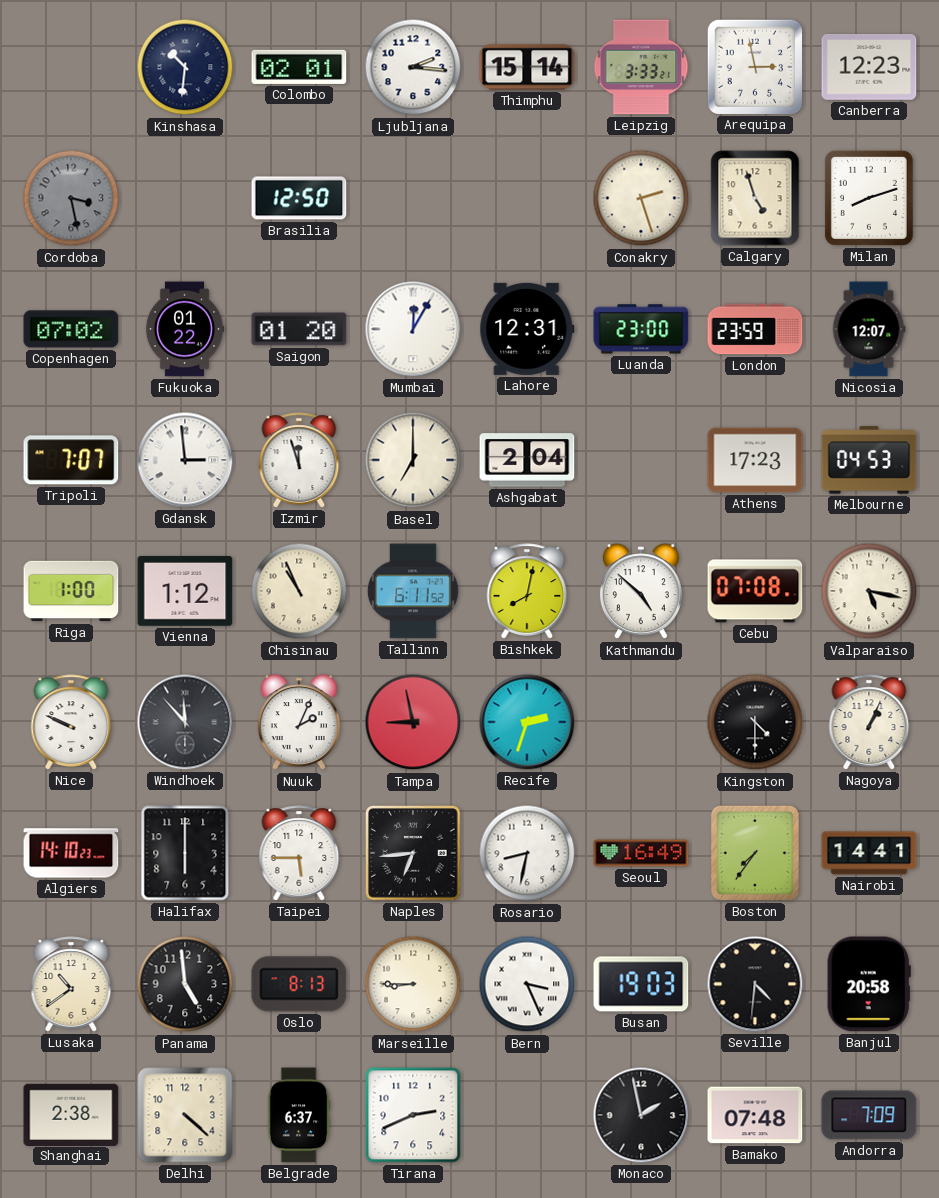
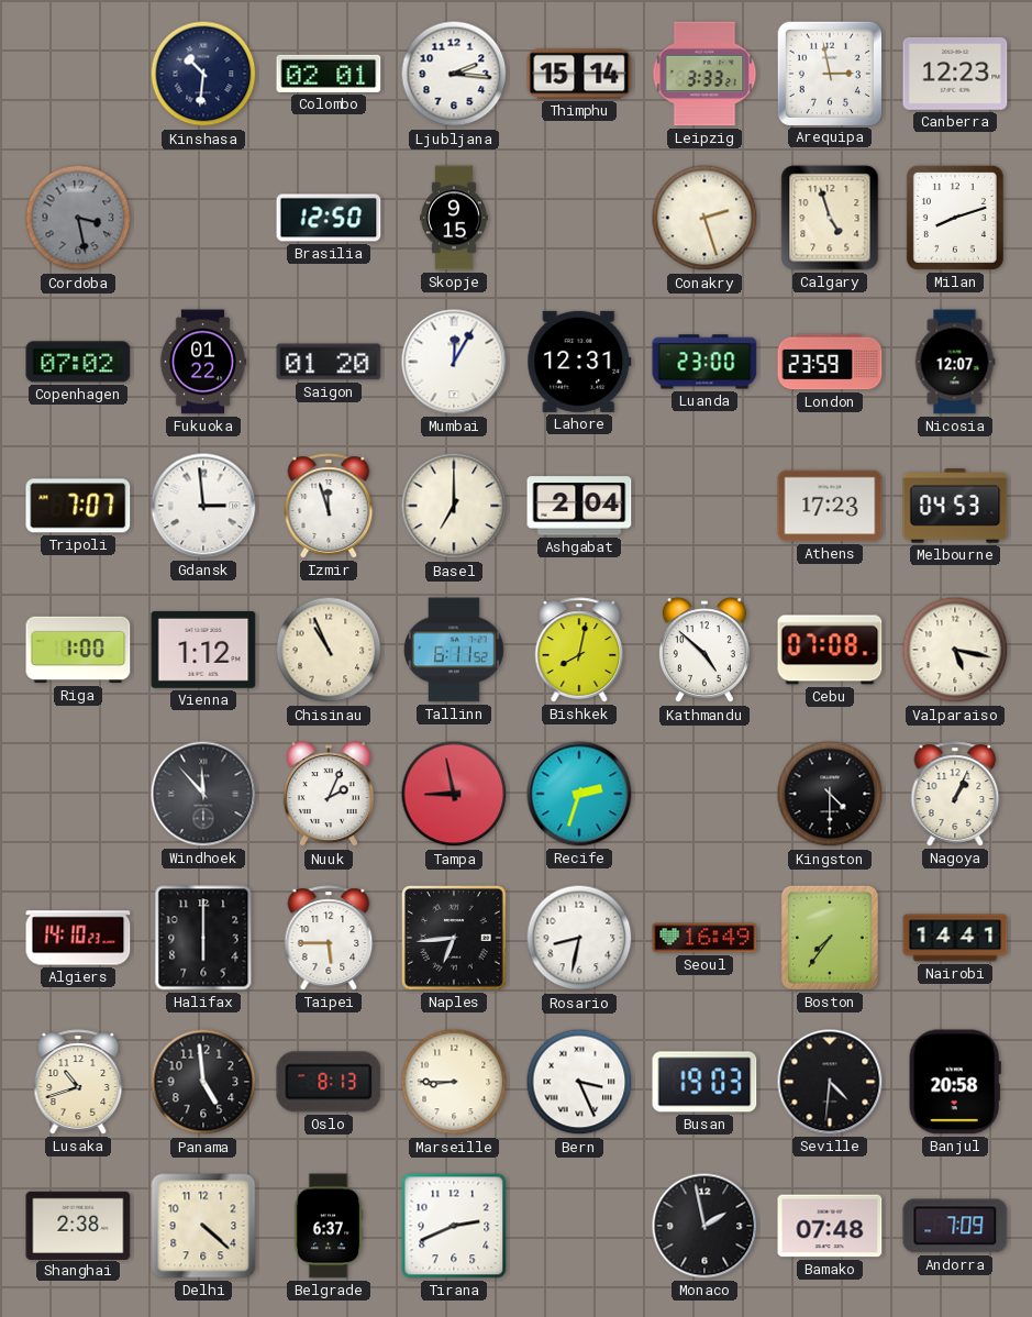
Skopje: none -> 9:15 (455, 218)
Nice: 9:49 -> none (71, 722)
Lusaka: 10:39 -> 10:42 (78, 1082)
